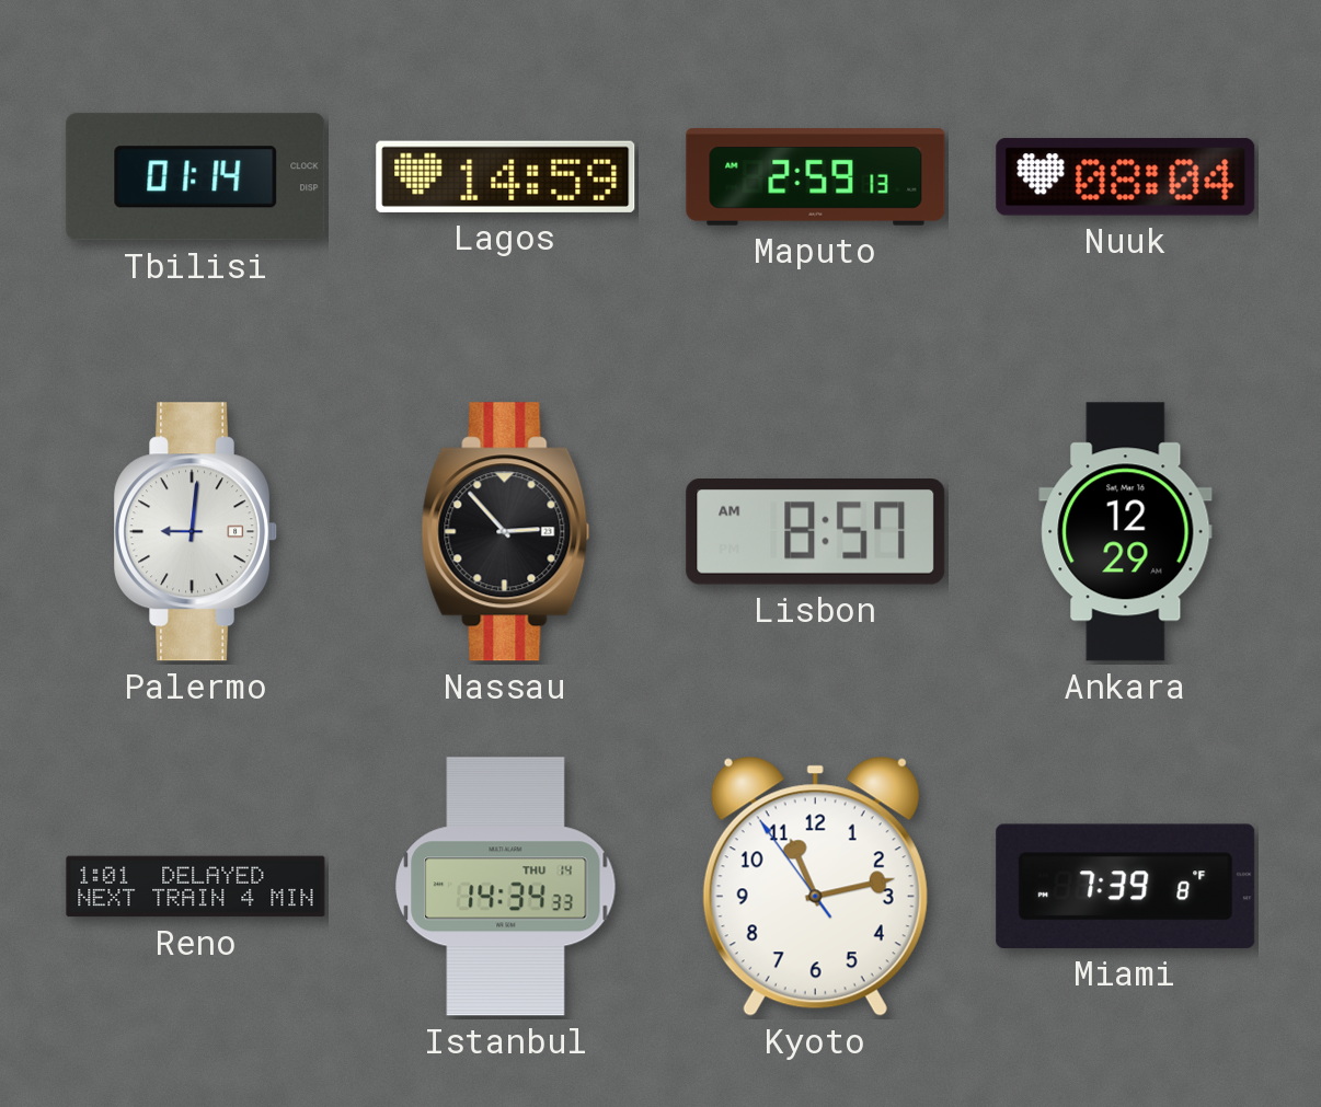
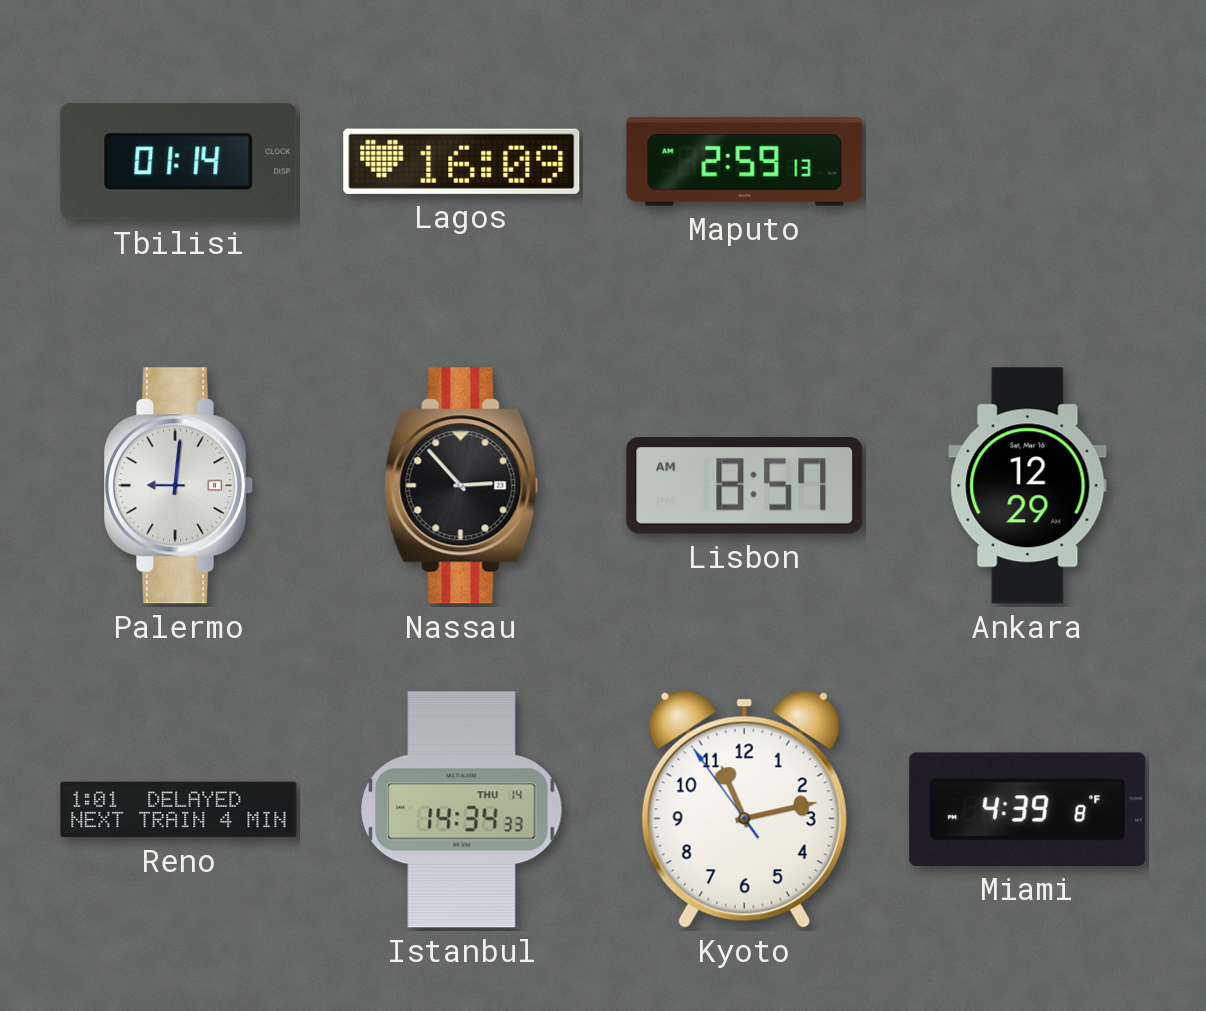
Lagos: 14:59 -> 16:09 (462, 161)
Nuuk: 08:04 -> none (1126, 177)
Miami: 7:39 -> 4:39 (1028, 809)
